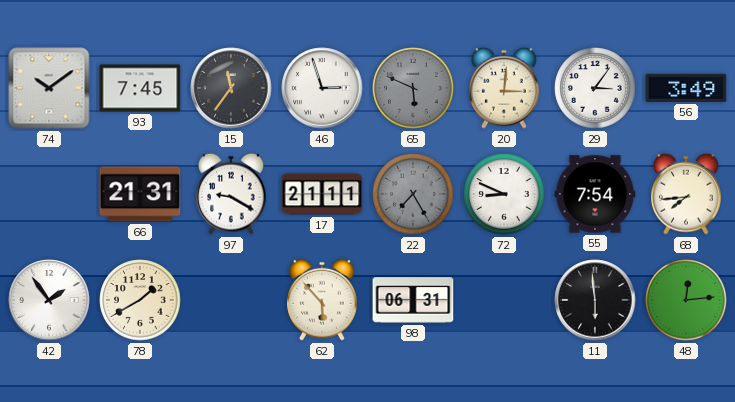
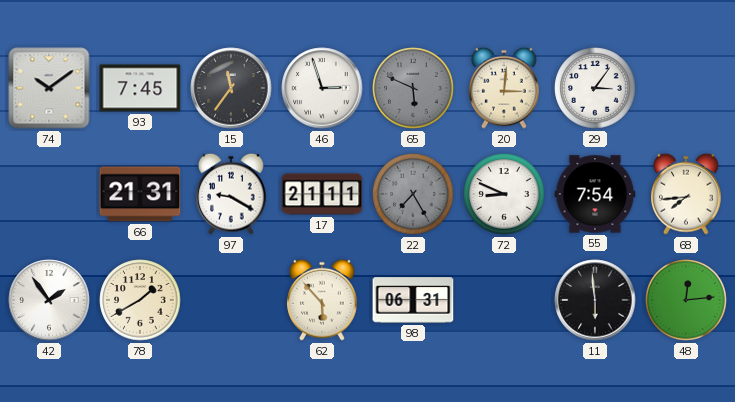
56: 3:49 -> none (686, 88)
